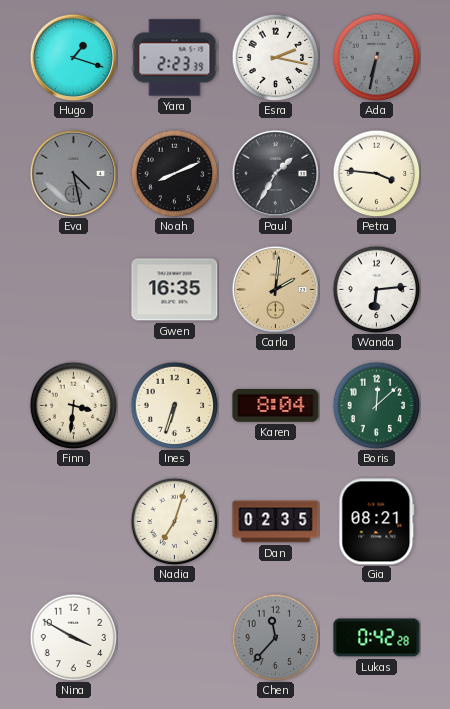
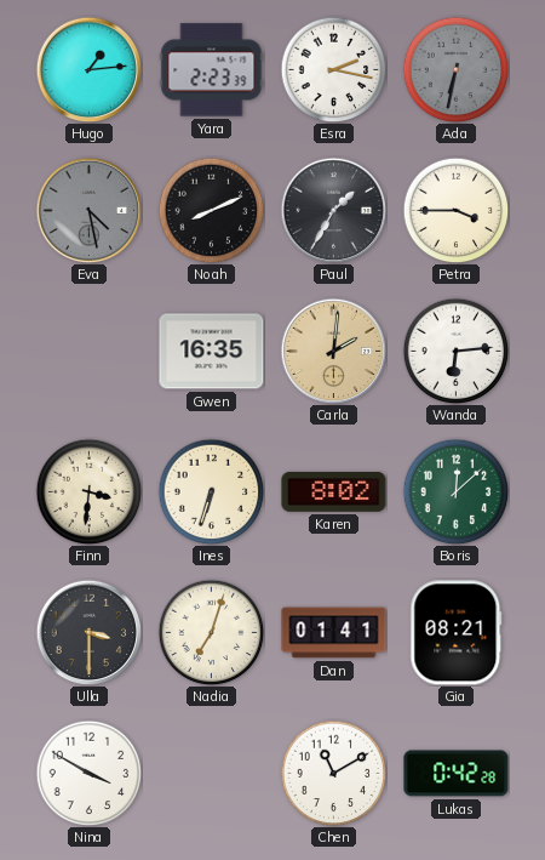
Hugo: 1:18 -> 1:14 (88, 69)
Petra: 3:46 -> 3:45 (455, 210)
Karen: 8:04 -> 8:02 (334, 491)
Ulla: none -> 3:30 (88, 632)
Dan: 02:35 -> 01:41 (334, 633)
Chen: 11:37 -> 11:10 (333, 773)
Chen dial: grey -> white (333, 773)
